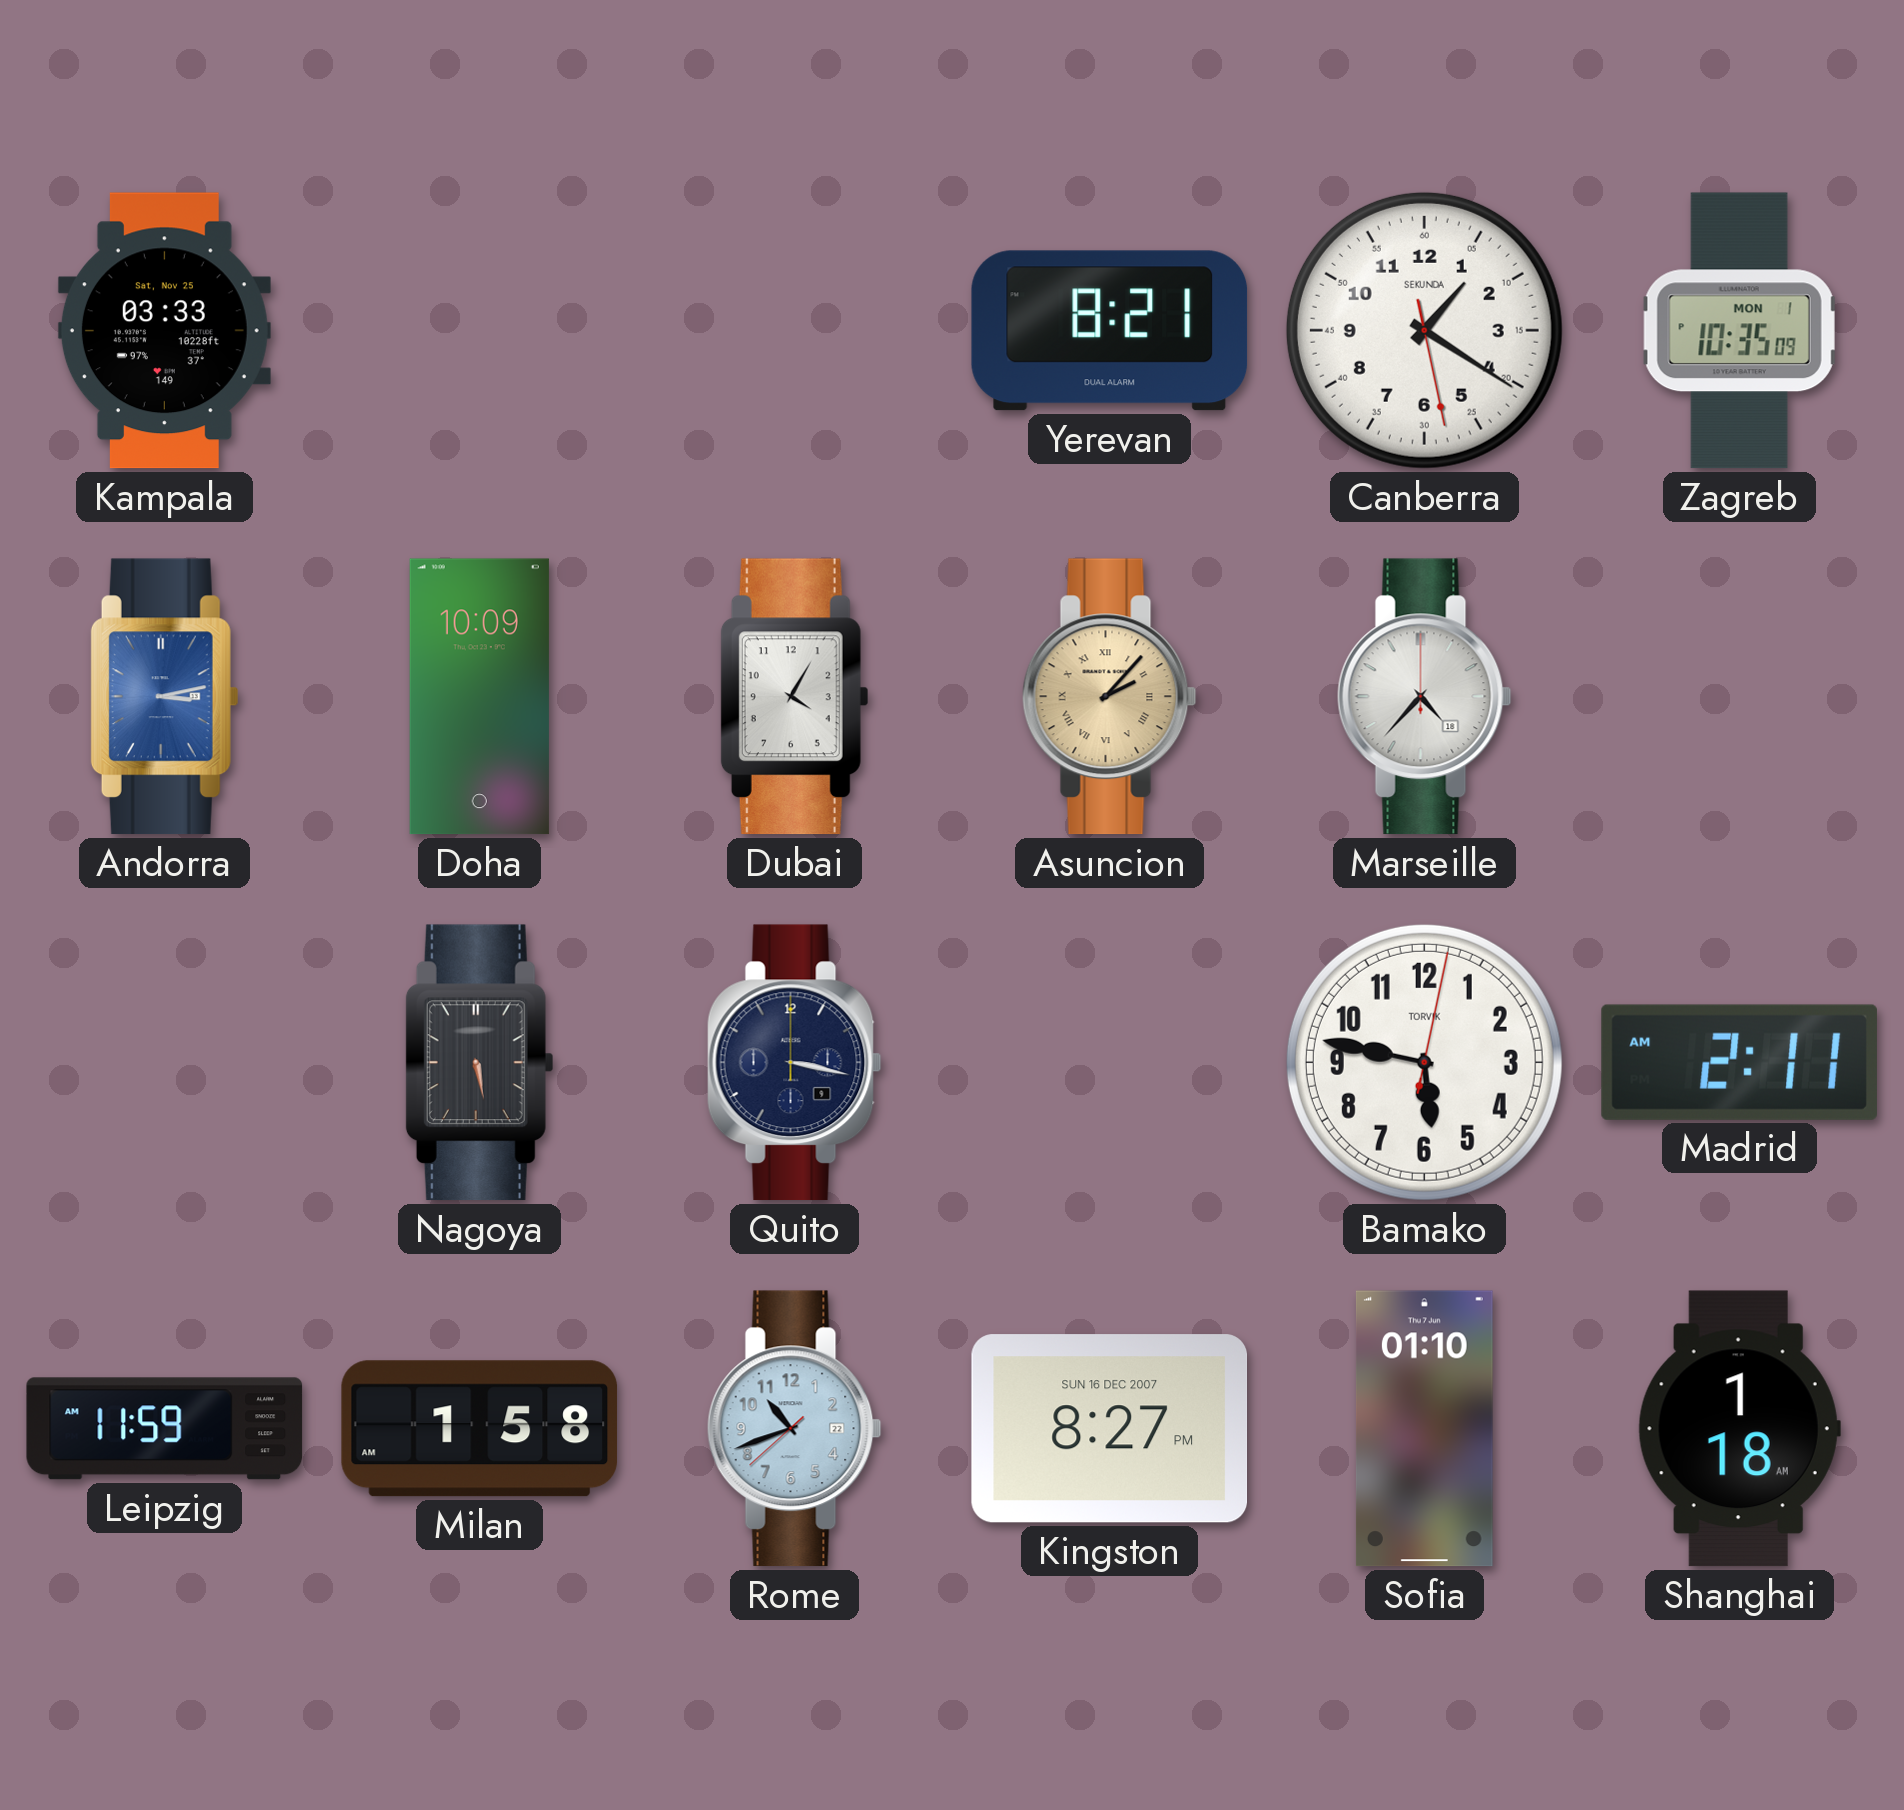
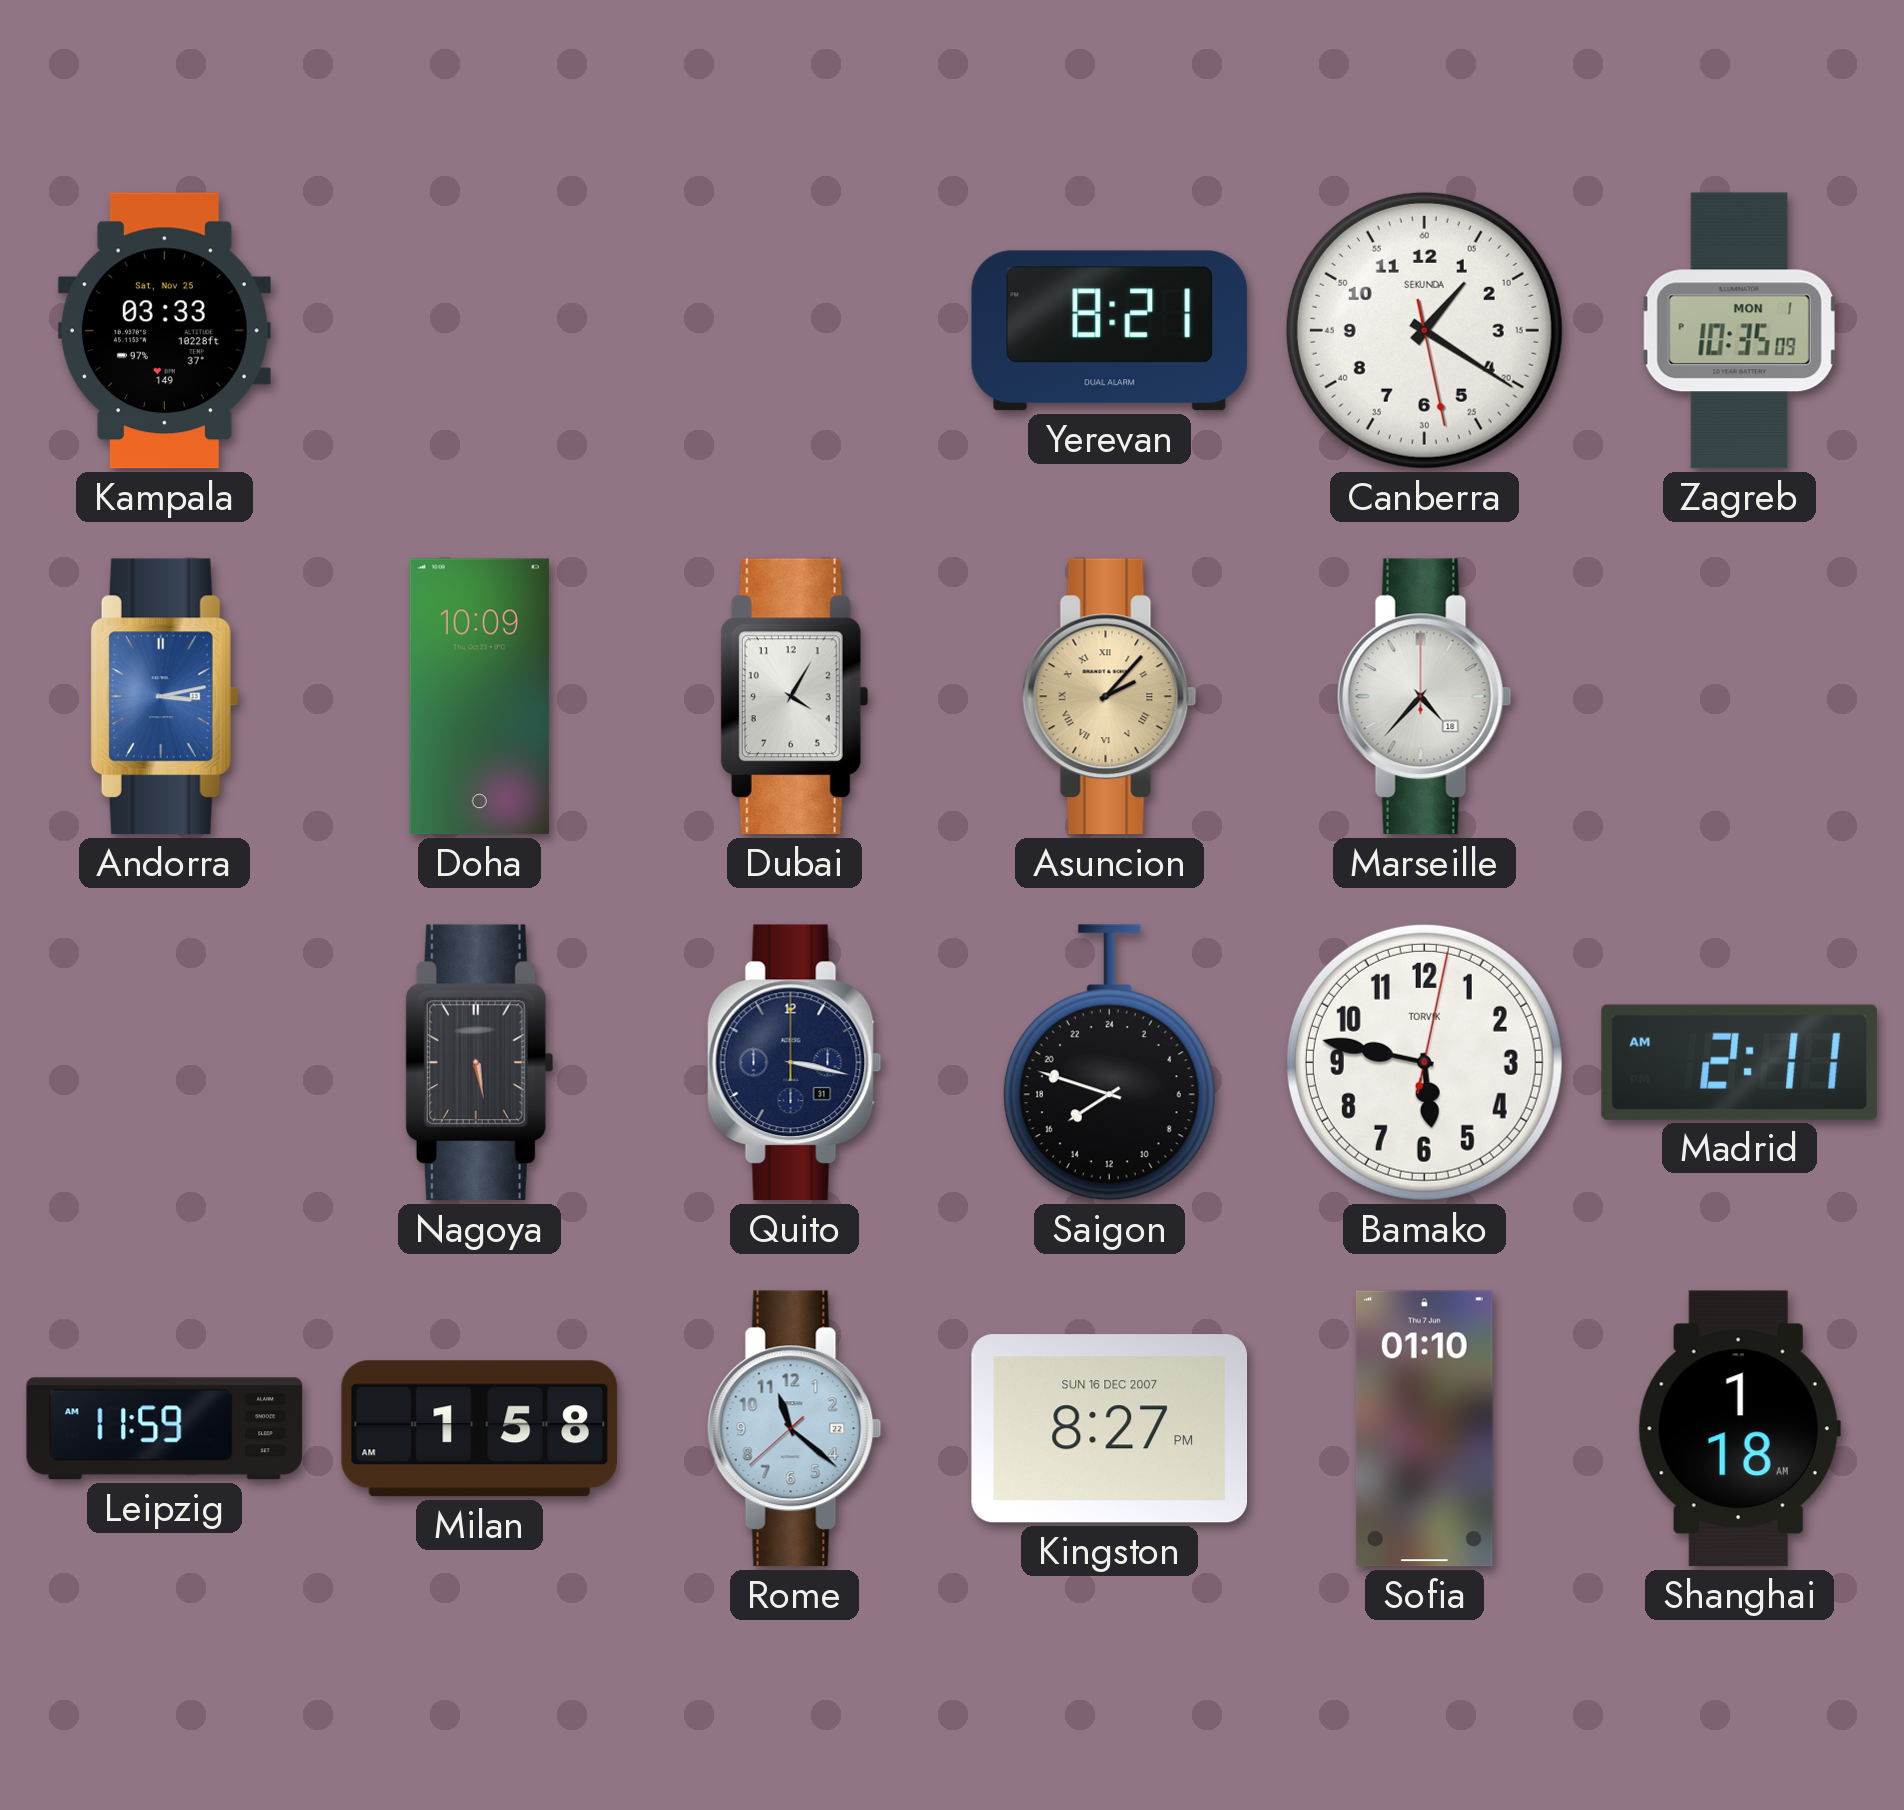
Quito date: 9 -> 31 (794, 1063)
Saigon: none -> 15:48 (1109, 1063)
Rome: 10:41 -> 11:21 (794, 1429)
